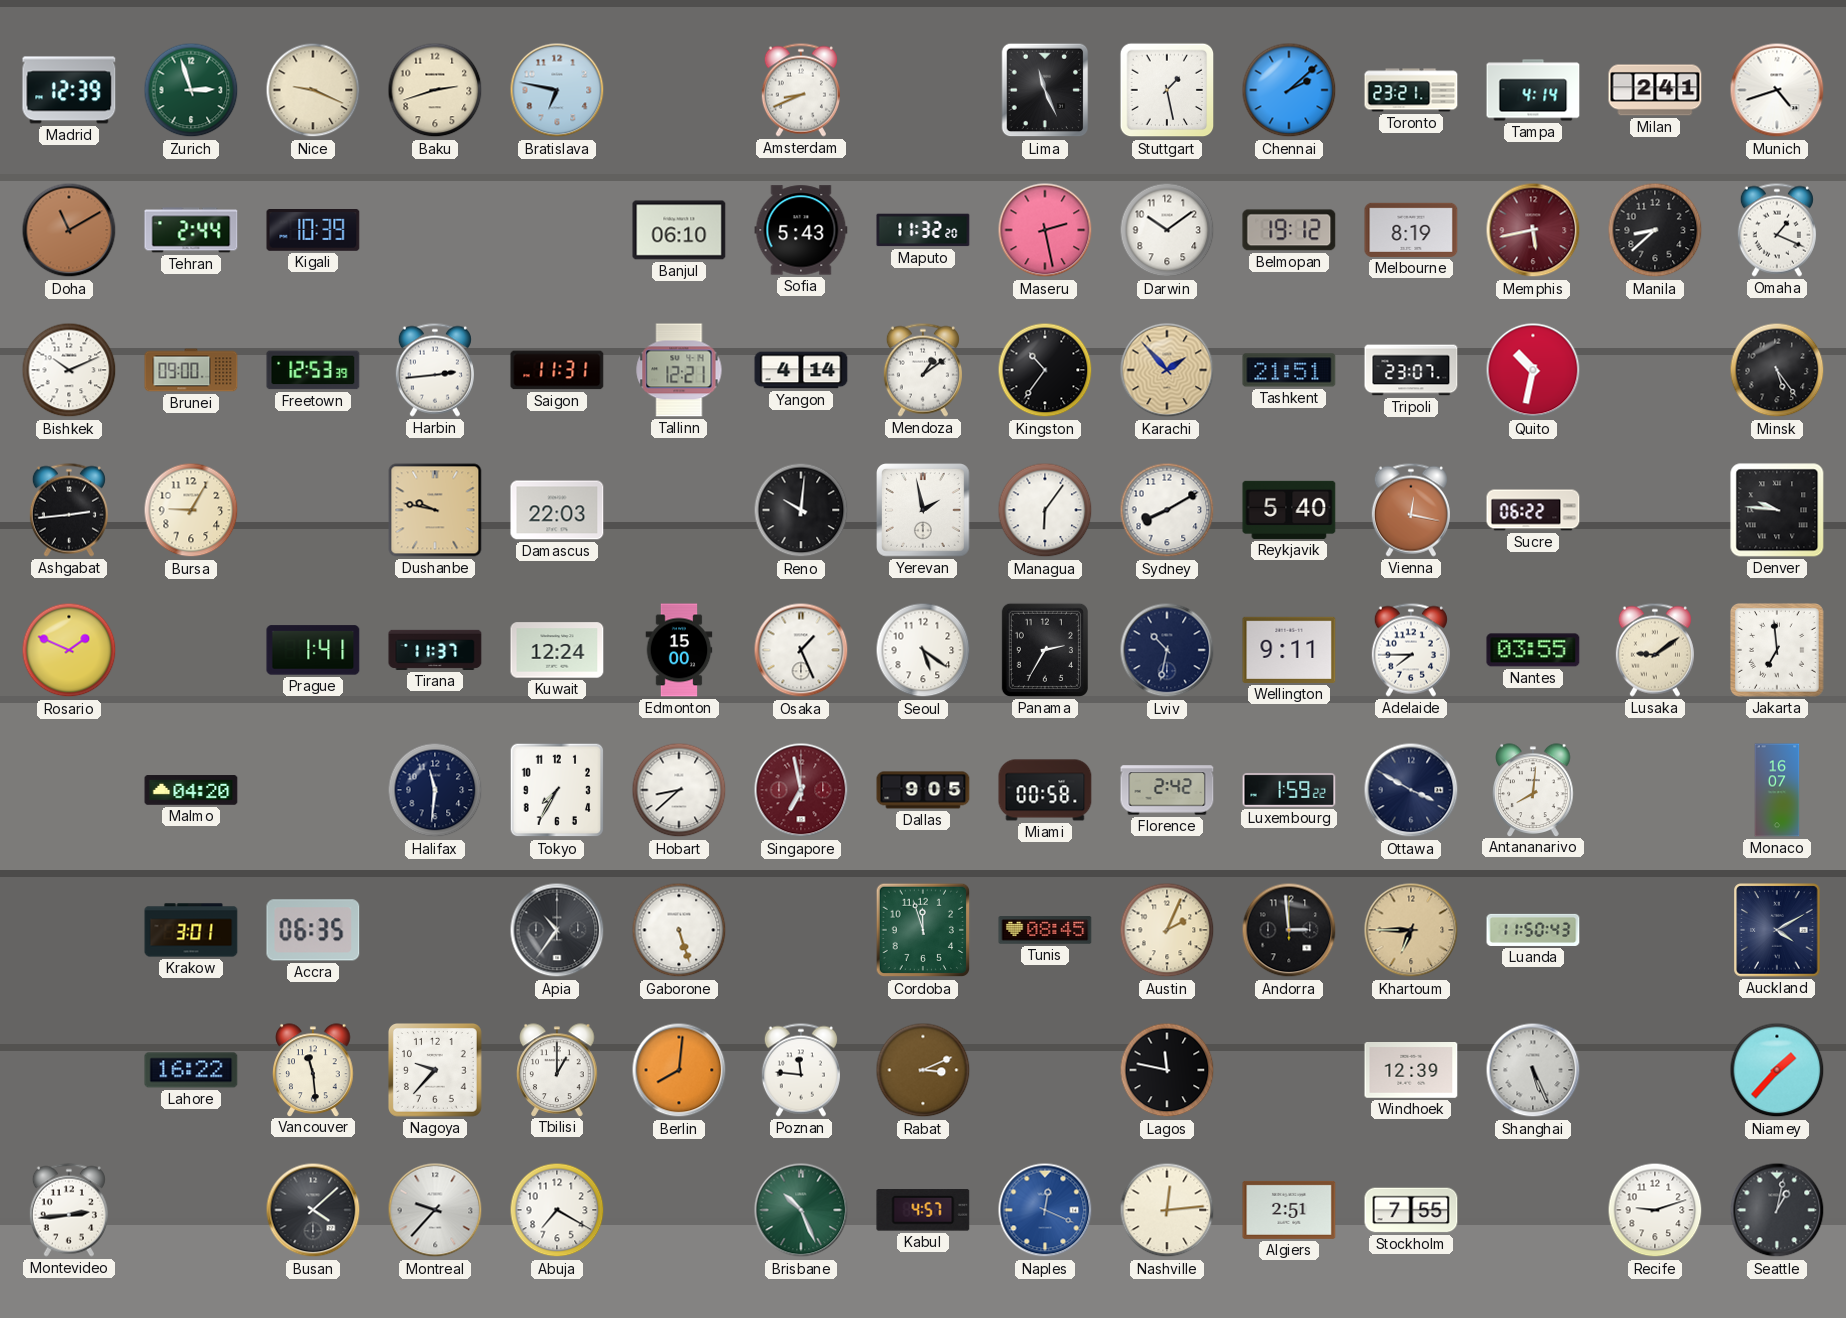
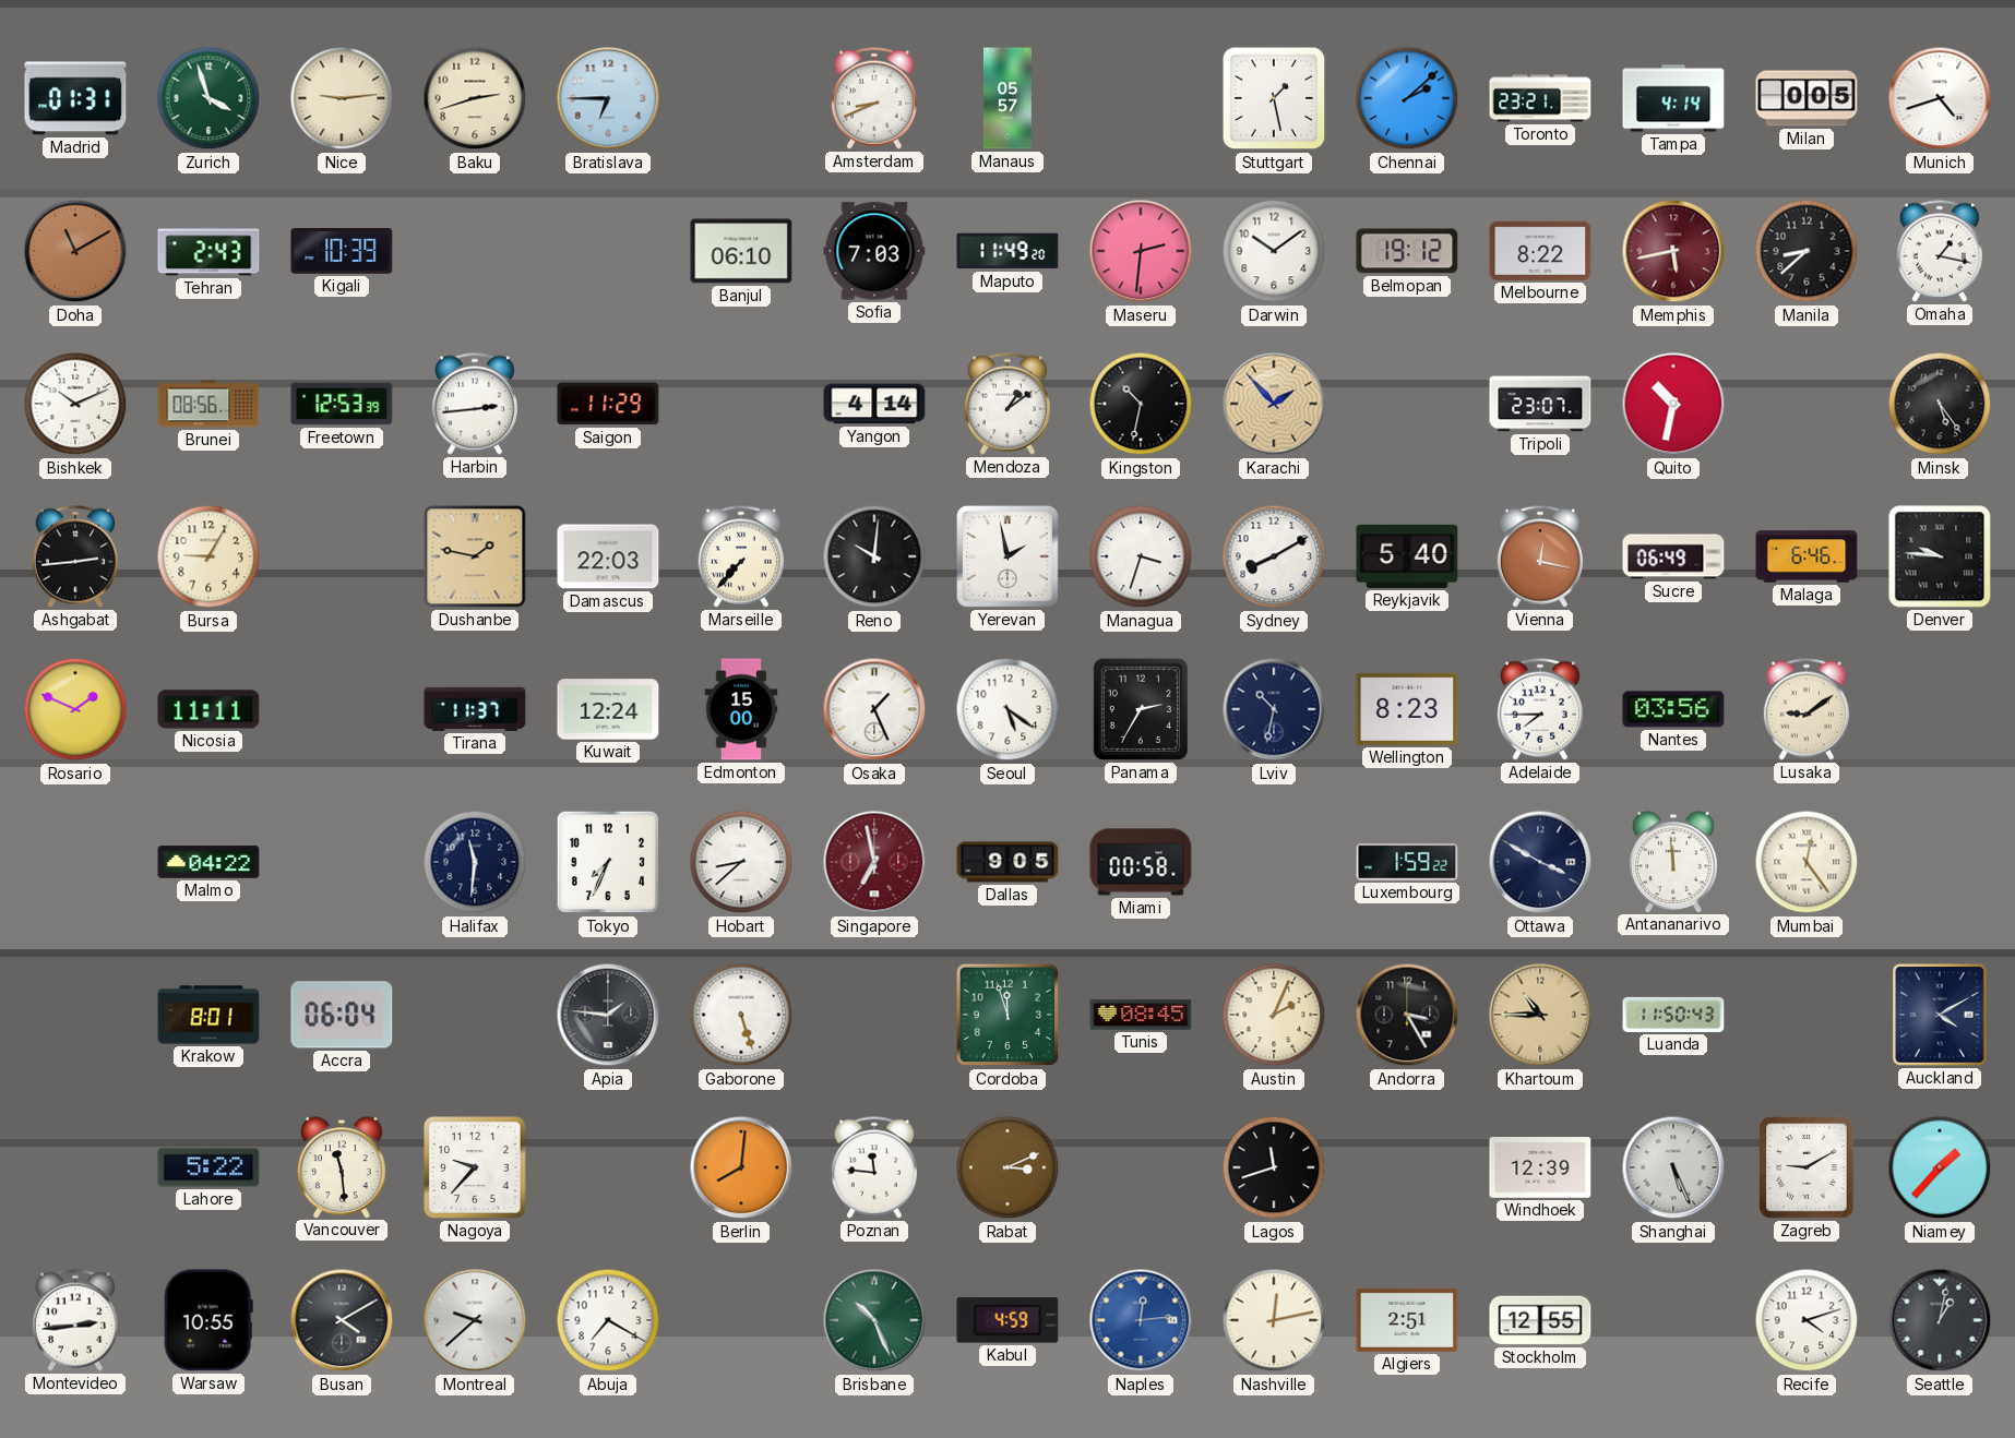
Madrid: 12:39 -> 01:31 (75, 98)
Zurich: 2:57 -> 3:57 (208, 98)
Nice: 9:19 -> 9:14 (342, 98)
Bratislava: 6:47 -> 6:45 (608, 98)
Manaus: none -> 05:57 (1008, 98)
Lima: 11:26 -> none (1045, 90)
Milan: 2:41 -> 0:05 (1807, 98)
Tehran: 2:44 -> 2:43 (208, 251)
Sofia: 5:43 -> 7:03 (874, 251)
Maputo: 11:32 -> 11:49 (1008, 251)
Maseru: 2:28 -> 2:31 (1141, 251)
Melbourne: 8:19 -> 8:22 (1540, 251)
Omaha: 1:19 -> 1:17 (1940, 251)
Brunei: 09:00 -> 08:56 (208, 404)
Saigon: 11:31 -> 11:29 (608, 404)
Tallinn: 12:21 -> none (679, 370)
Kingston: 10:36 -> 10:32 (1141, 404)
Tashkent: 21:51 -> none (1289, 370)
Dushanbe: 9:47 -> 1:47 (475, 556)
Marseille: none -> 7:37 (741, 556)
Managua: 6:06 -> 3:33 (1141, 556)
Sucre: 06:22 -> 06:49 (1673, 556)
Malaga: none -> 6:46 (1807, 556)
Nicosia: none -> 11:11 (208, 709)
Prague: 1:41 -> none (313, 650)
Wellington: 9:11 -> 8:23 (1407, 709)
Nantes: 03:55 -> 03:56 (1673, 709)
Jakarta: 6:59 -> none (1778, 651)
Malmo: 04:20 -> 04:22 (208, 862)
Tokyo: 7:35 -> 7:34 (608, 862)
Florence: 2:42 -> none (1167, 790)
Antananarivo: 8:01 -> 11:59 (1673, 862)
Mumbai: none -> 12:24 (1807, 862)
Monaco: 16:07 -> none (1777, 790)
Krakow: 3:01 -> 8:01 (208, 1015)
Accra: 06:35 -> 06:04 (342, 1015)
Apia: 10:36 -> 1:46 (608, 1015)
Andorra: 2:59 -> 3:25 (1407, 1015)
Khartoum: 6:45 -> 10:45 (1540, 1015)
Lahore: 16:22 -> 5:22 (208, 1167)
Tbilisi: 1:00 -> none (557, 1070)
Lagos: 11:47 -> 11:42 (1274, 1167)
Zagreb: none -> 9:10 (1807, 1167)
Warsaw: none -> 10:55 (208, 1320)
Busan: 4:08 -> 4:10 (342, 1320)
Montreal: 9:37 -> 9:38 (475, 1320)
Kabul: 4:57 -> 4:59 (1008, 1320)
Naples: 12:19 -> 12:14 (1141, 1320)
Nashville: 12:14 -> 12:13 (1274, 1320)
Stockholm: 7:55 -> 12:55 (1540, 1320)
Recife: 9:12 -> 4:12 (1807, 1320)
